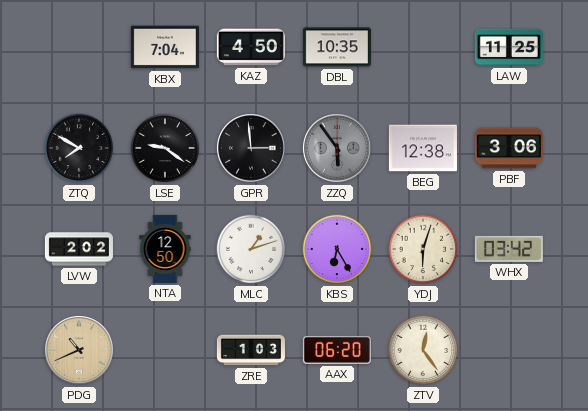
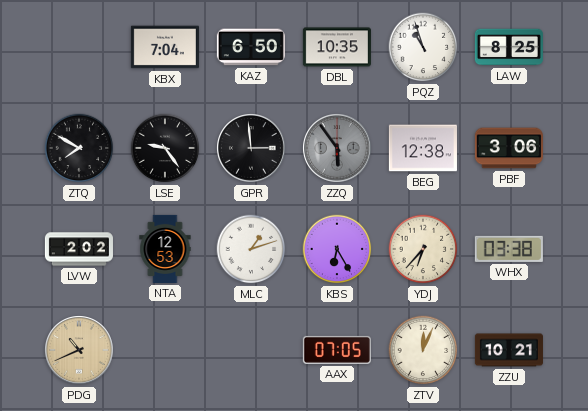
KAZ: 4:50 -> 6:50 (251, 47)
PQZ: none -> 10:57 (423, 47)
LAW: 11:25 -> 8:25 (509, 47)
LSE: 9:21 -> 9:24 (165, 148)
NTA: 12:50 -> 12:53 (165, 249)
YDJ: 6:03 -> 6:37 (423, 249)
WHX: 03:42 -> 03:38 (509, 249)
ZRE: 1:03 -> none (251, 350)
AAX: 06:20 -> 07:05 (337, 350)
ZTV: 12:24 -> 12:04 (423, 350)
ZZU: none -> 10:21 (509, 350)
